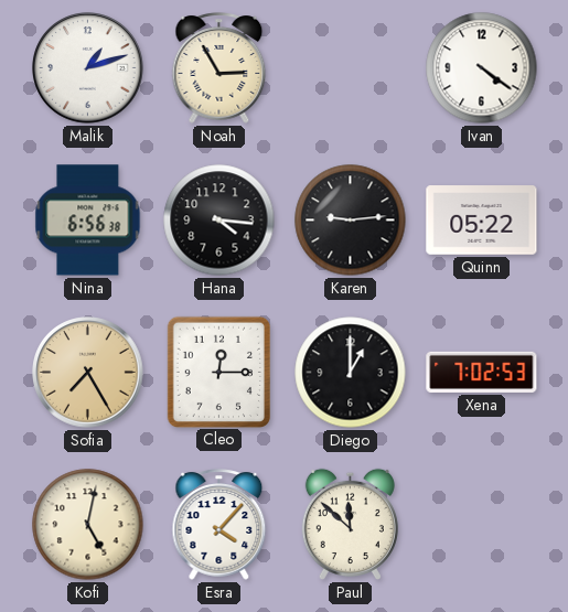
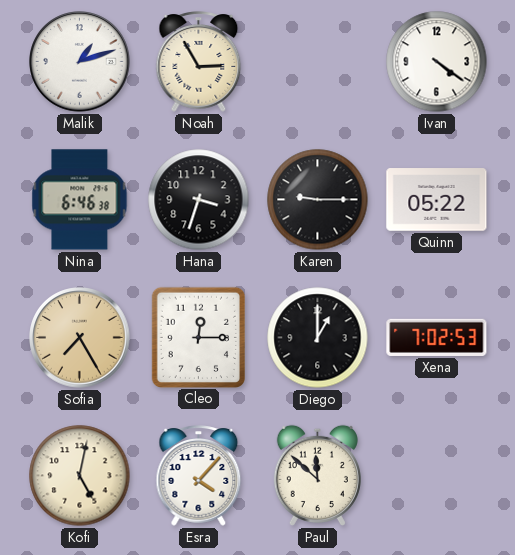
Nina: 6:56 -> 6:46 (80, 200)
Hana: 4:16 -> 3:33 (199, 200)
Karen: 9:14 -> 9:15 (318, 200)
